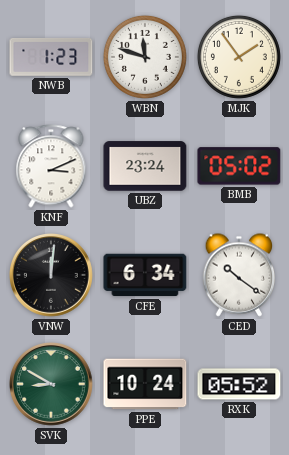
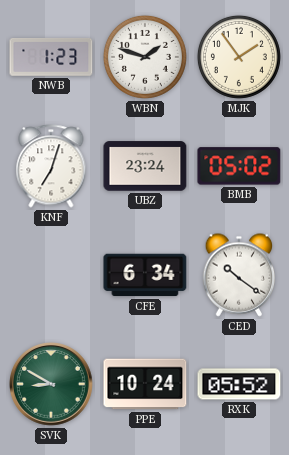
WBN: 11:48 -> 1:48 (145, 57)
KNF: 3:11 -> 7:03 (51, 166)
VNW: 12:01 -> none (52, 276)
